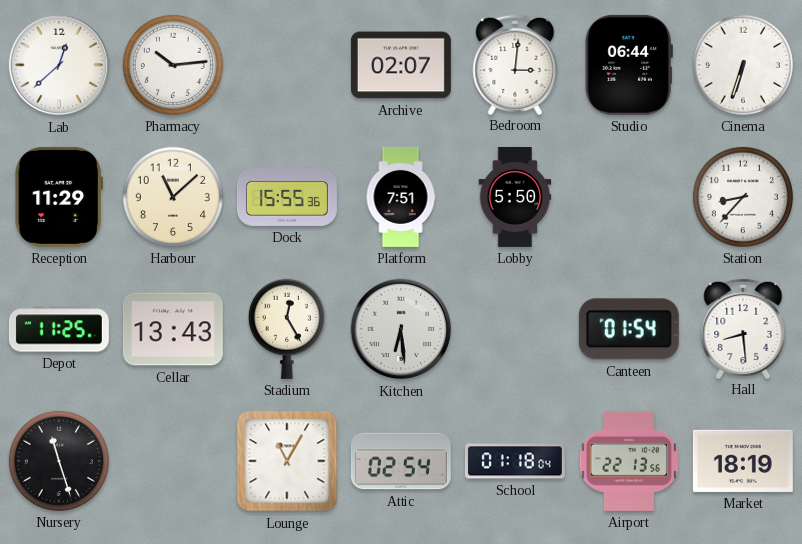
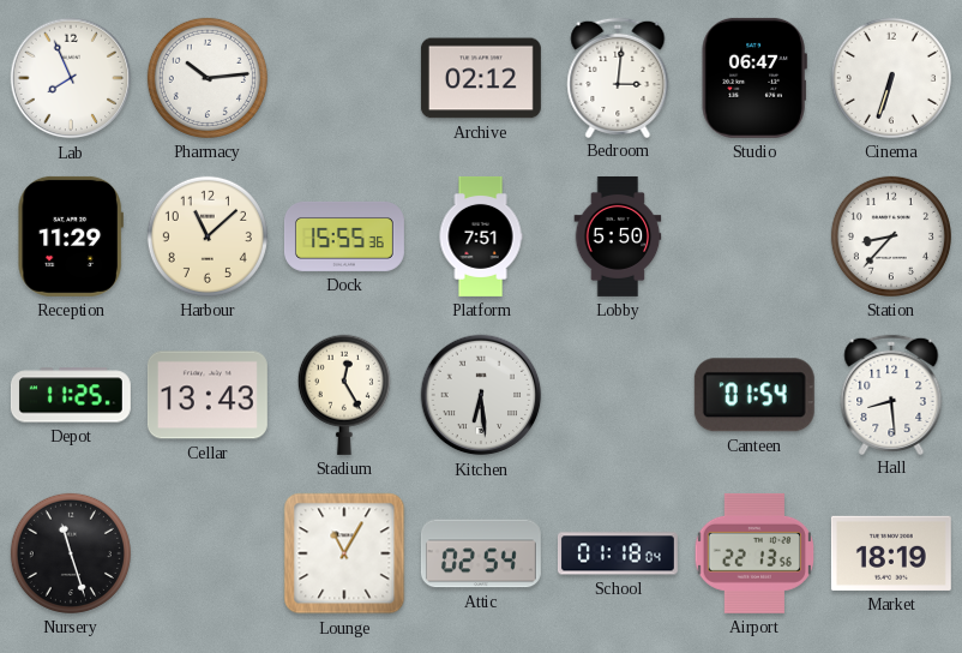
Lab: 12:38 -> 7:56 (71, 78)
Archive: 02:07 -> 02:12 (481, 78)
Studio: 06:44 -> 06:47 (754, 78)
